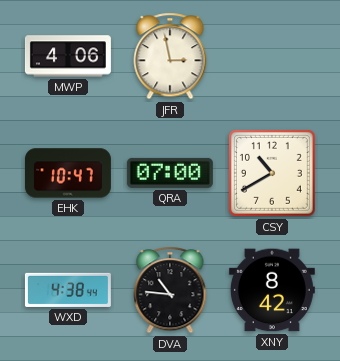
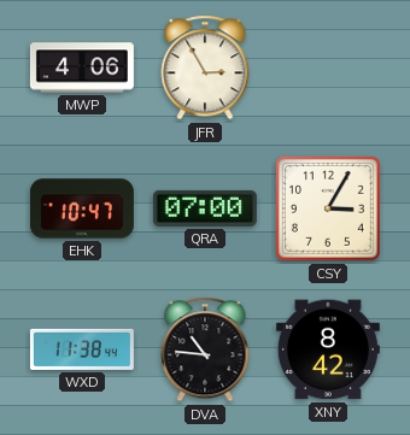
JFR: 2:58 -> 2:55 (205, 67)
CSY: 10:40 -> 3:05 (328, 208)
WXD: 4:38 -> 11:38 (82, 349)
